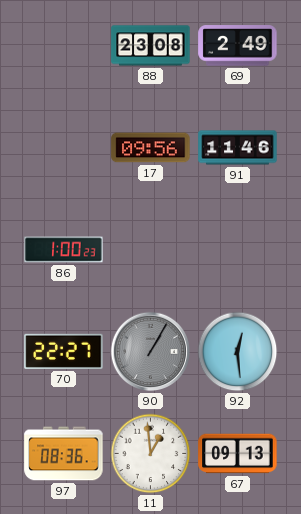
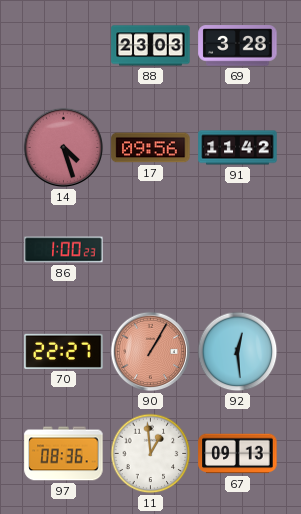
88: 23:08 -> 23:03 (151, 46)
69: 2:49 -> 3:28 (238, 46)
14: none -> 4:27 (64, 148)
91: 11:46 -> 11:42 (238, 148)
90 dial: grey -> salmon (151, 352)
